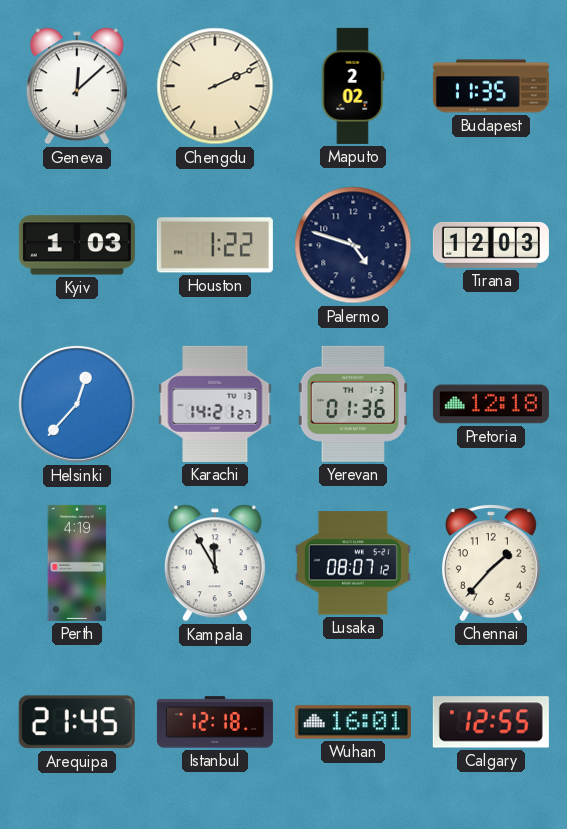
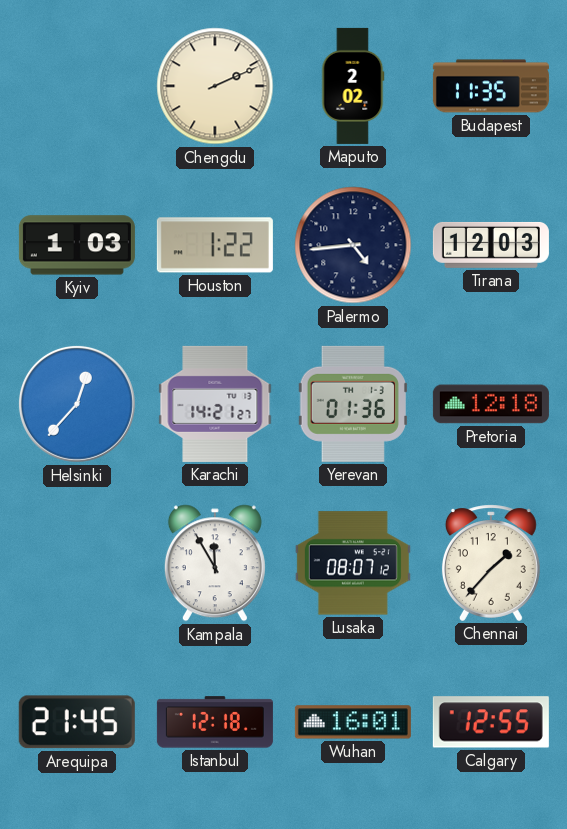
Geneva: 12:08 -> none (77, 86)
Palermo: 4:48 -> 4:44 (353, 245)
Perth: 4:19 -> none (77, 563)
